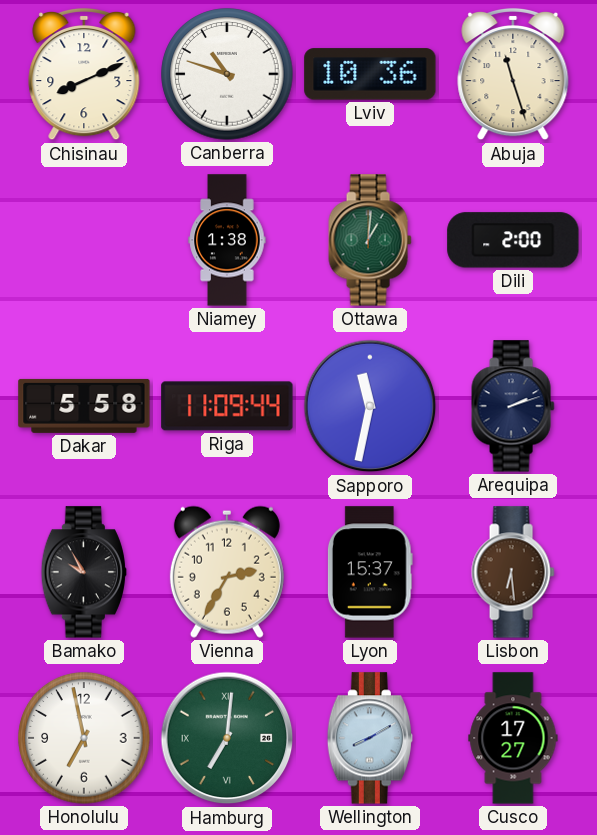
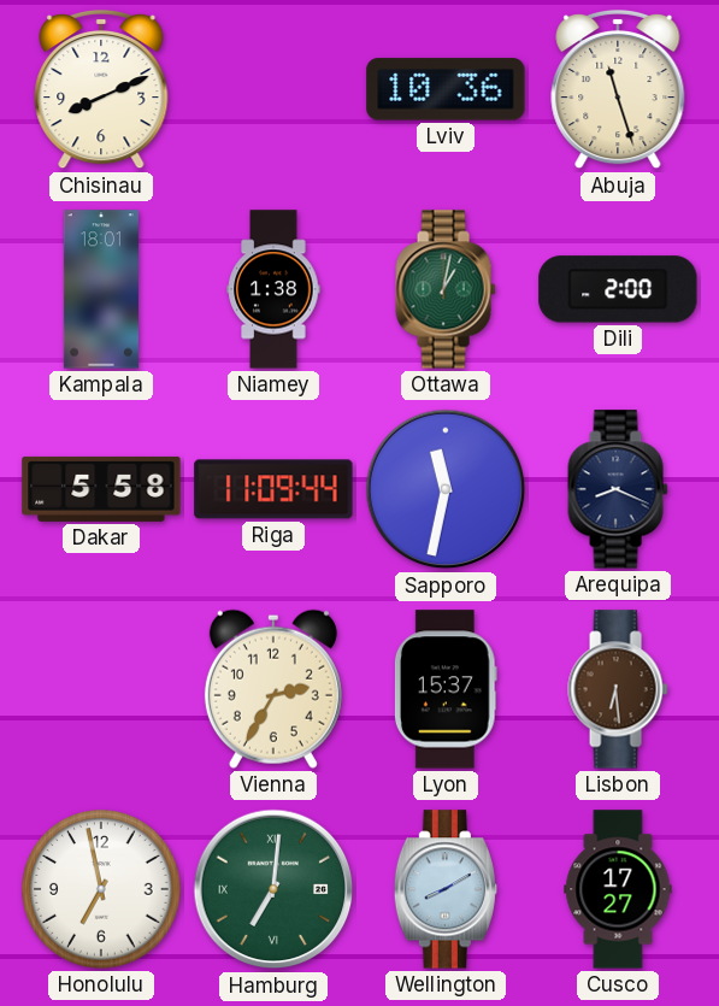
Canberra: 10:48 -> none (227, 74)
Kampala: none -> 18:01 (101, 289)
Ottawa: 1:01 -> 1:02 (446, 289)
Arequipa: 2:12 -> 8:19 (618, 489)
Bamako: 9:55 -> none (84, 572)
